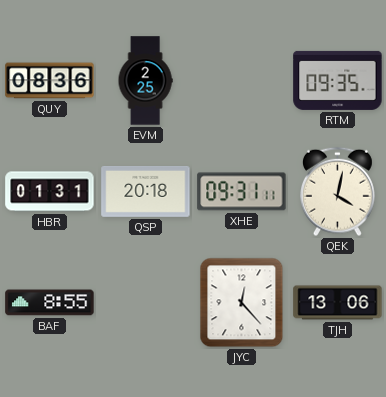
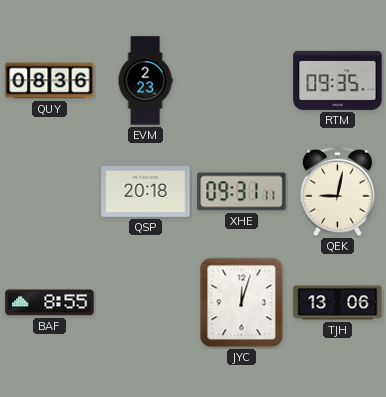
EVM: 2:25 -> 2:23 (145, 81)
HBR: 01:31 -> none (50, 192)
QEK: 4:02 -> 9:02 (338, 192)
JYC: 12:23 -> 12:03 (242, 303)
